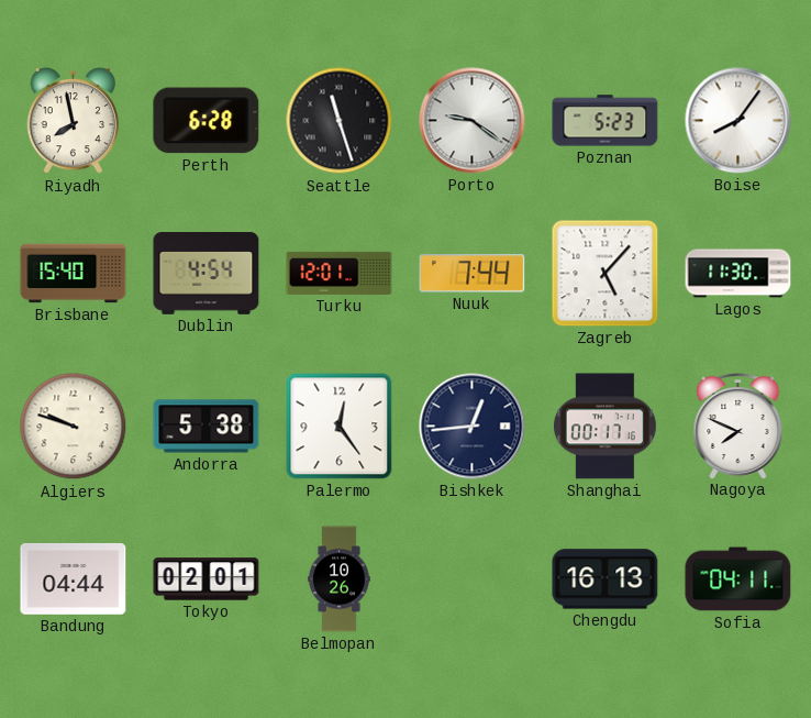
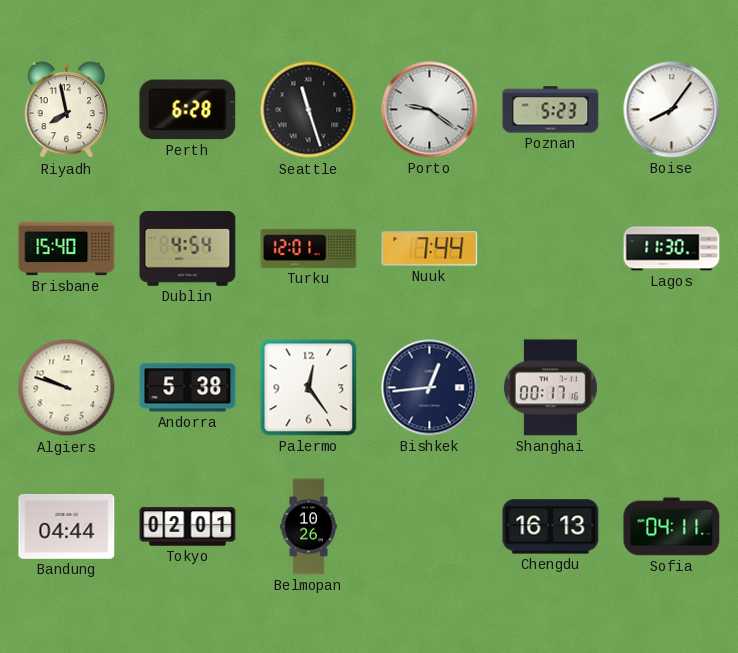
Zagreb: 5:07 -> none (606, 274)
Nagoya: 7:49 -> none (738, 427)
